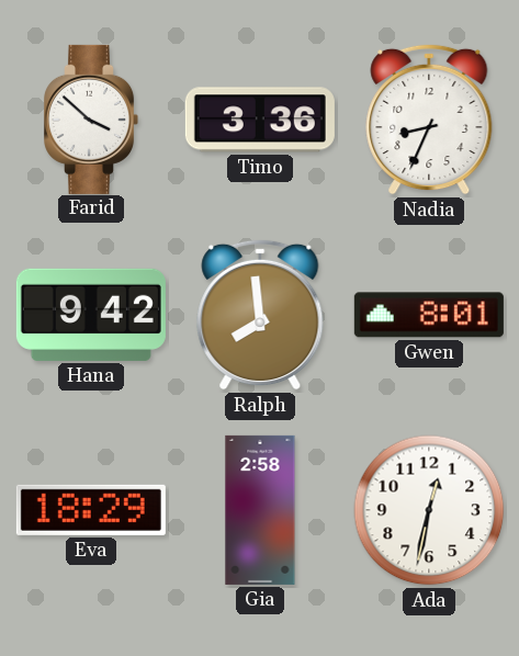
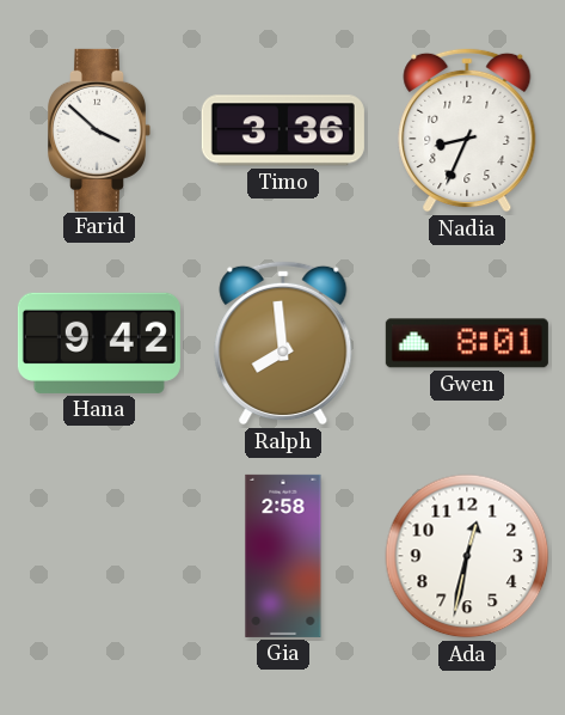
Eva: 18:29 -> none (91, 510)
